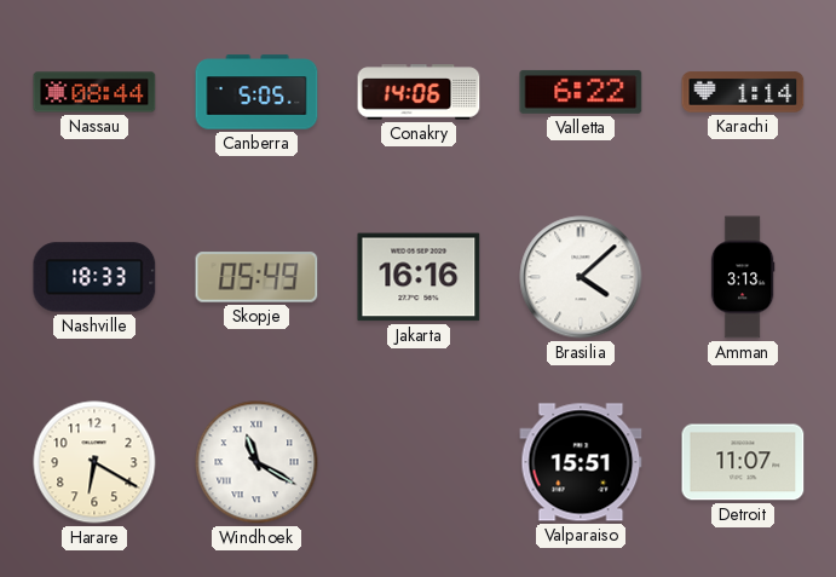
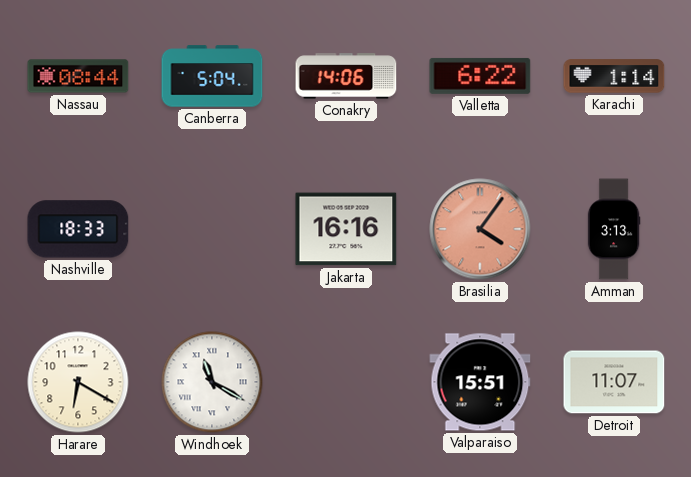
Canberra: 5:05 -> 5:04 (212, 76)
Skopje: 05:49 -> none (256, 277)
Brasilia: 4:08 -> 4:06 (480, 229)
Brasilia dial: white -> salmon (480, 229)
